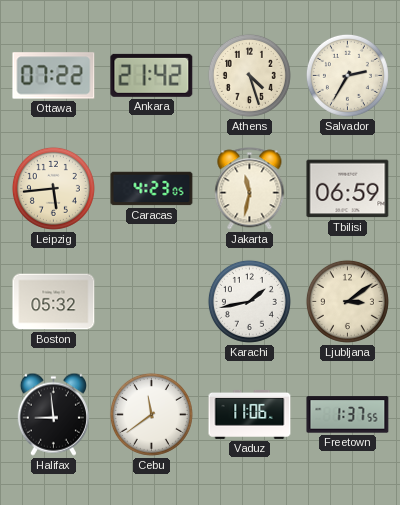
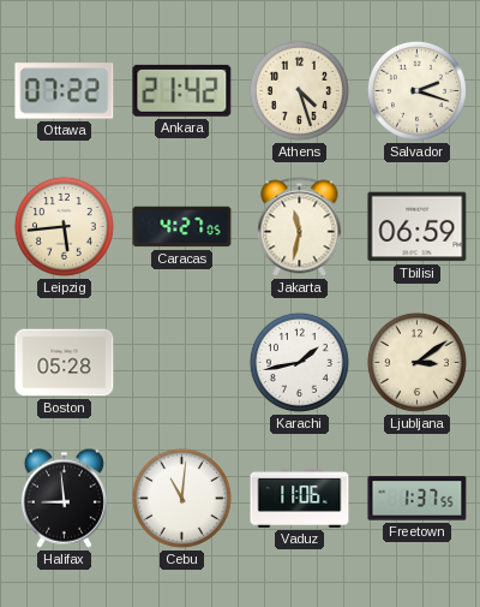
Salvador: 2:35 -> 2:18 (416, 90)
Caracas: 4:23 -> 4:27 (182, 227)
Boston: 05:32 -> 05:28 (65, 363)
Cebu: 11:39 -> 11:01 (181, 498)
